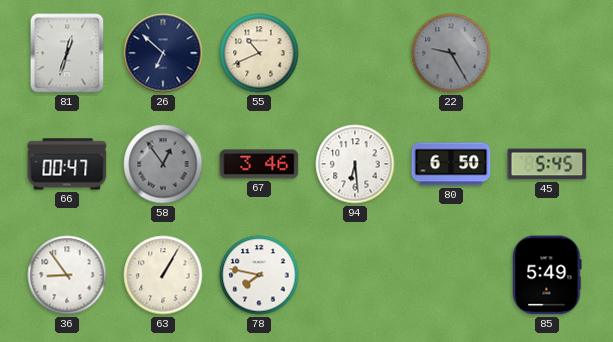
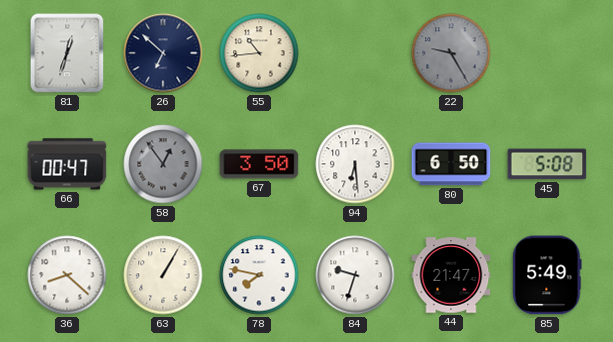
55: 10:41 -> 10:44 (259, 53)
67: 3:46 -> 3:50 (259, 164)
45: 5:45 -> 5:08 (547, 164)
36: 8:54 -> 8:22 (67, 275)
84: none -> 9:33 (355, 275)
44: none -> 21:47 (451, 275)
